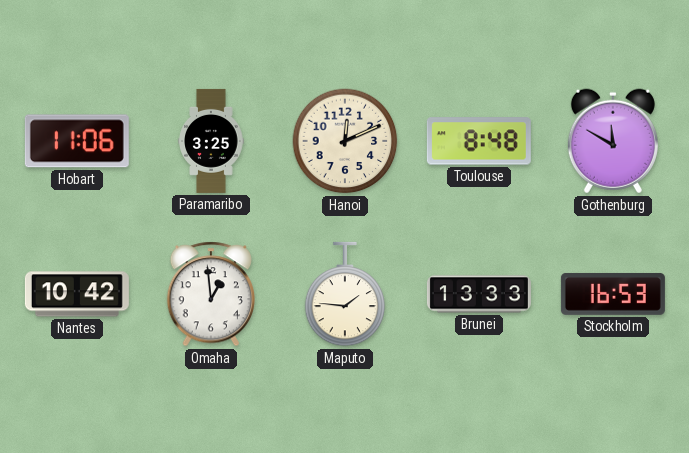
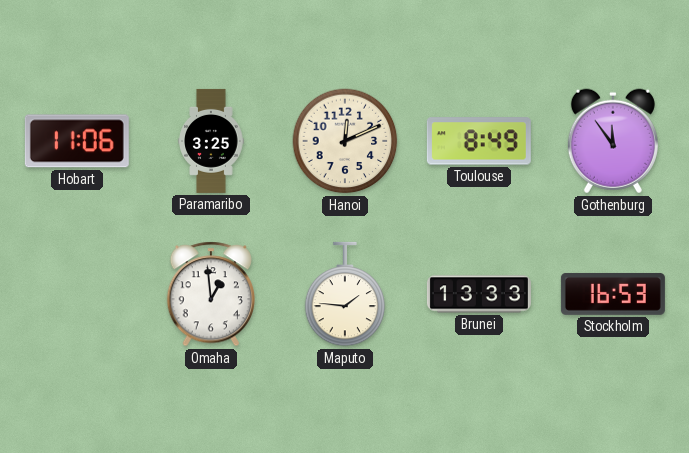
Toulouse: 8:48 -> 8:49 (479, 141)
Gothenburg: 11:50 -> 11:54 (613, 141)
Nantes: 10:42 -> none (77, 294)
